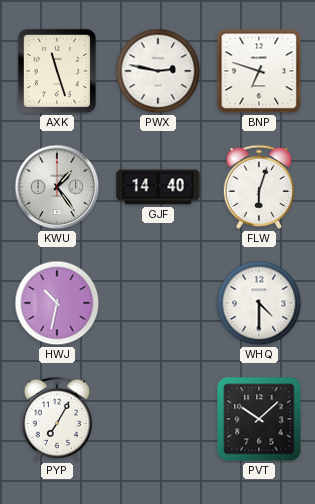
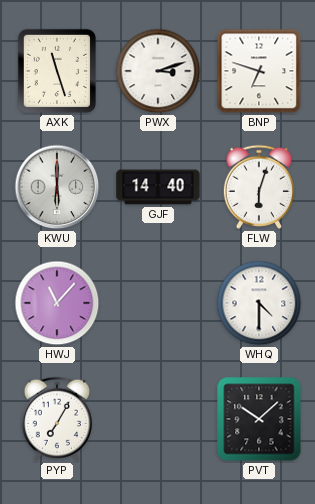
PWX: 2:47 -> 3:12 (158, 71)
KWU: 1:24 -> 6:00 (57, 187)
HWJ: 10:32 -> 11:07 (57, 303)
